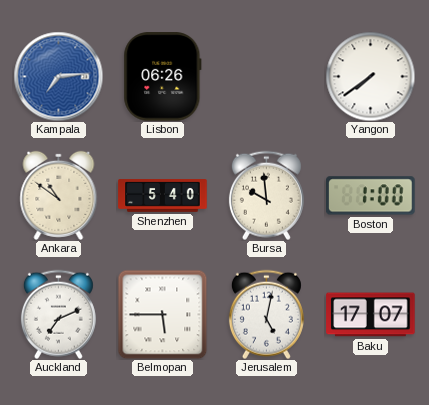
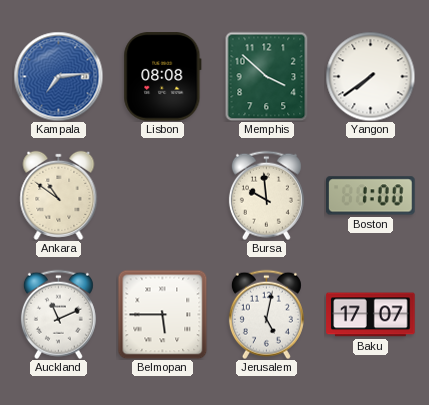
Lisbon: 06:26 -> 08:08 (163, 77)
Memphis: none -> 3:52 (267, 76)
Shenzhen: 5:40 -> none (163, 196)
Auckland: 7:11 -> 11:11 (58, 314)
